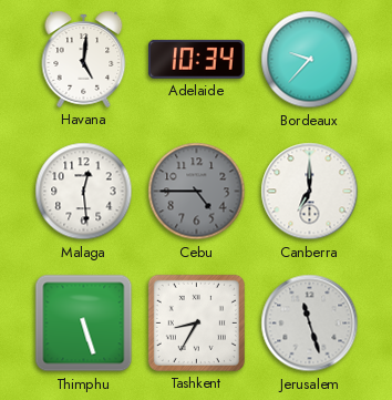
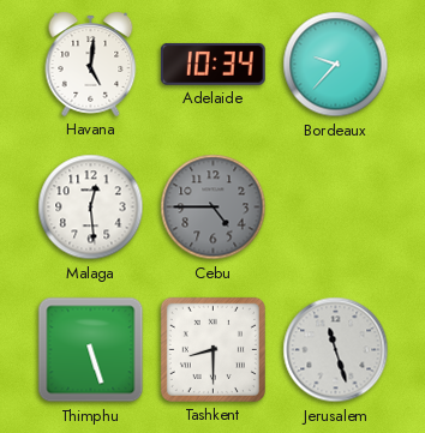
Canberra: 7:00 -> none (310, 192)
Tashkent: 8:35 -> 8:30 (212, 349)
